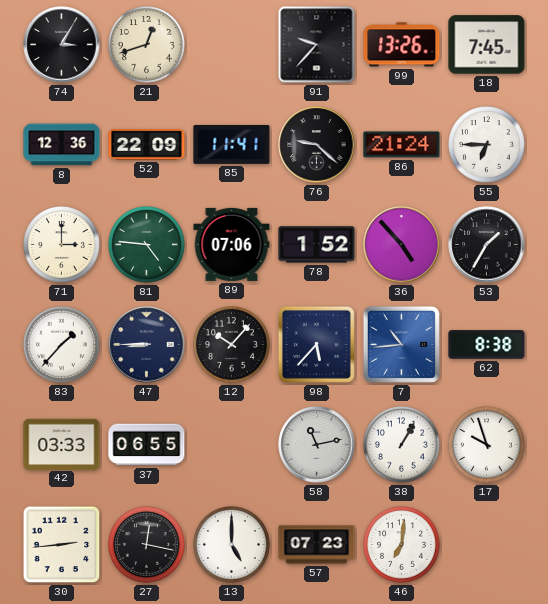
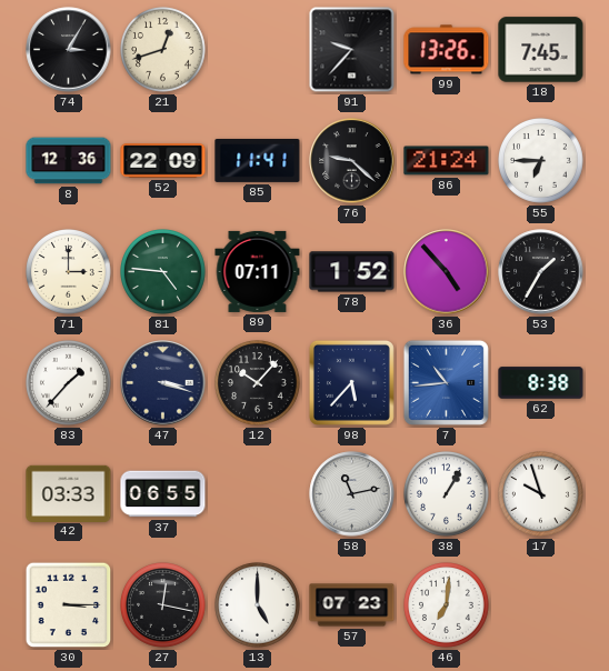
89: 07:06 -> 07:11 (258, 271)
47: 8:45 -> 3:18 (163, 383)
30: 2:44 -> 3:15 (69, 605)
